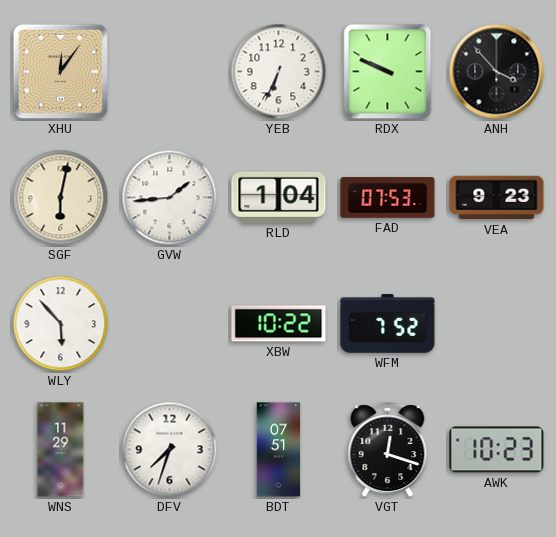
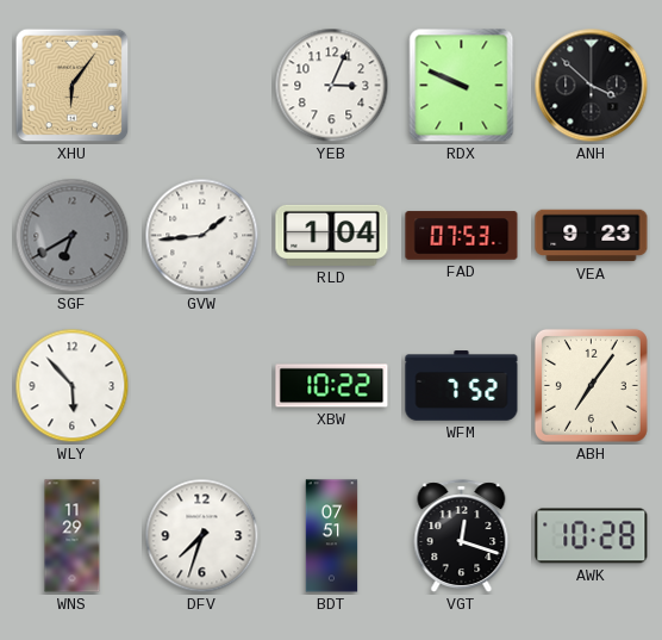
XHU: 12:06 -> 6:06 (73, 86)
YEB: 6:34 -> 3:04 (332, 86)
ANH: 3:53 -> 3:52 (592, 86)
SGF: 6:02 -> 6:40 (73, 236)
SGF dial: cream -> grey (73, 236)
ABH: none -> 7:06 (591, 385)
AWK: 10:23 -> 10:28 (592, 536)
